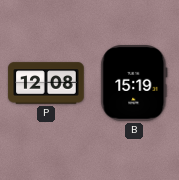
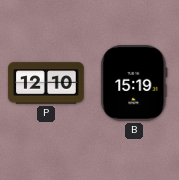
P: 12:08 -> 12:10 (46, 83)
